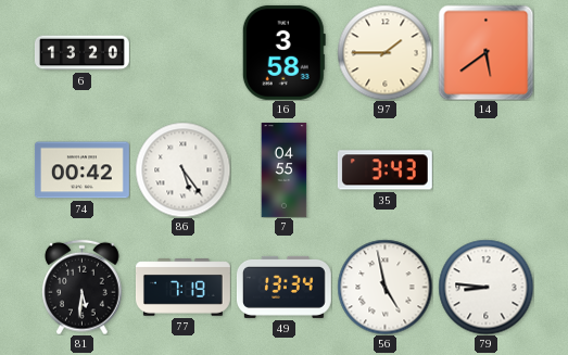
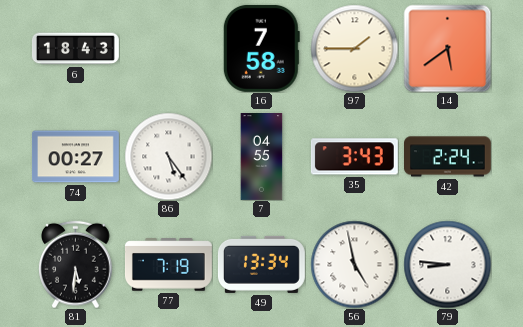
6: 13:20 -> 18:43 (75, 49)
16: 3:58 -> 7:58 (261, 48)
74: 00:42 -> 00:27 (75, 157)
42: none -> 2:24 (448, 157)
